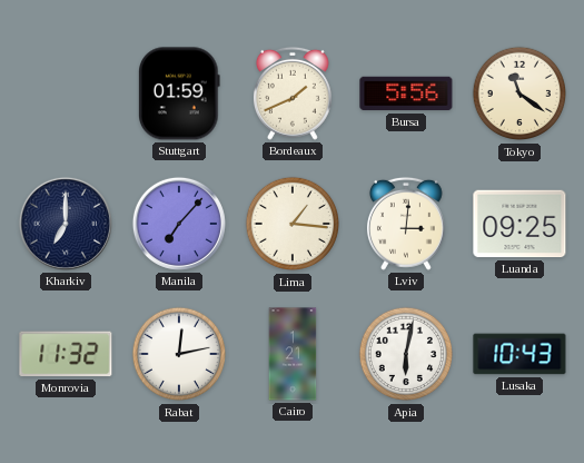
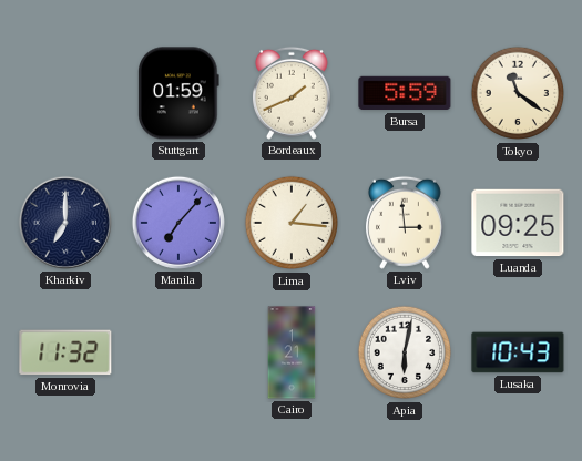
Bursa: 5:56 -> 5:59 (405, 93)
Lviv: 3:01 -> 2:59 (405, 223)
Rabat: 12:13 -> none (179, 354)
